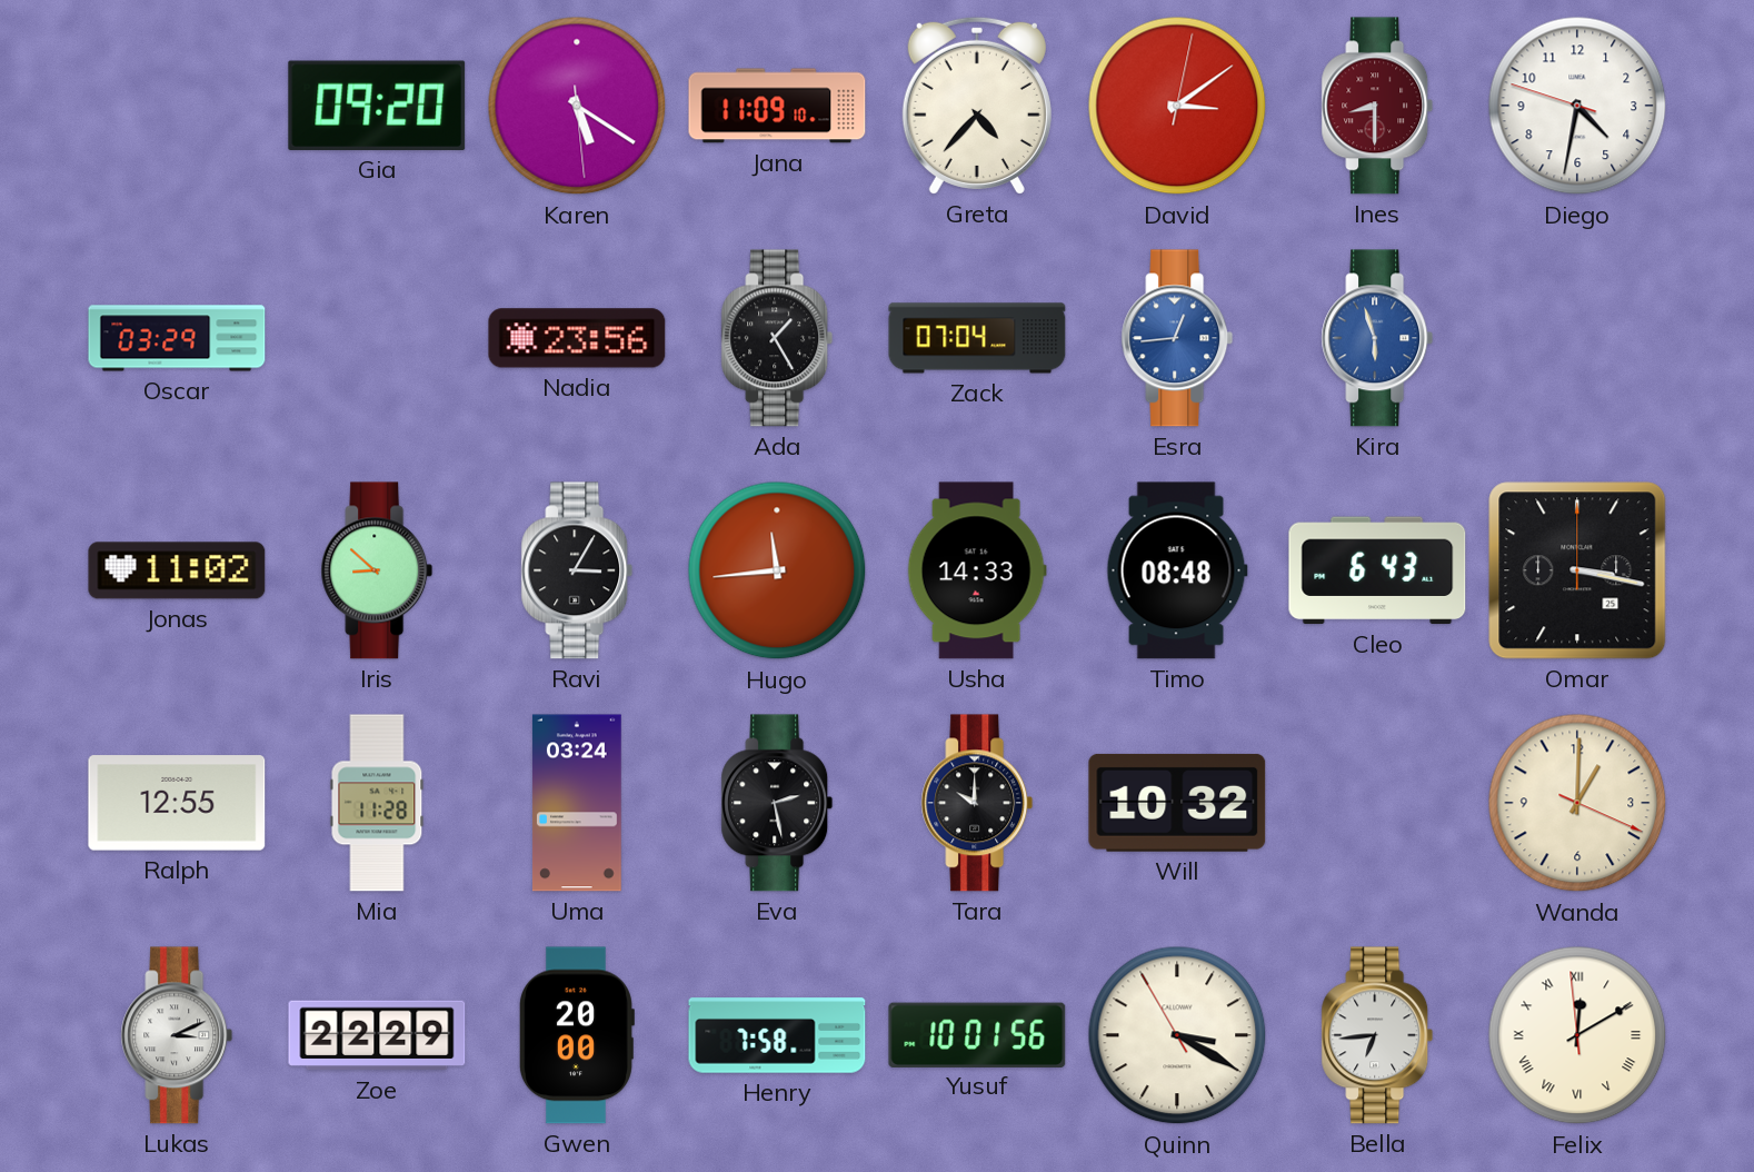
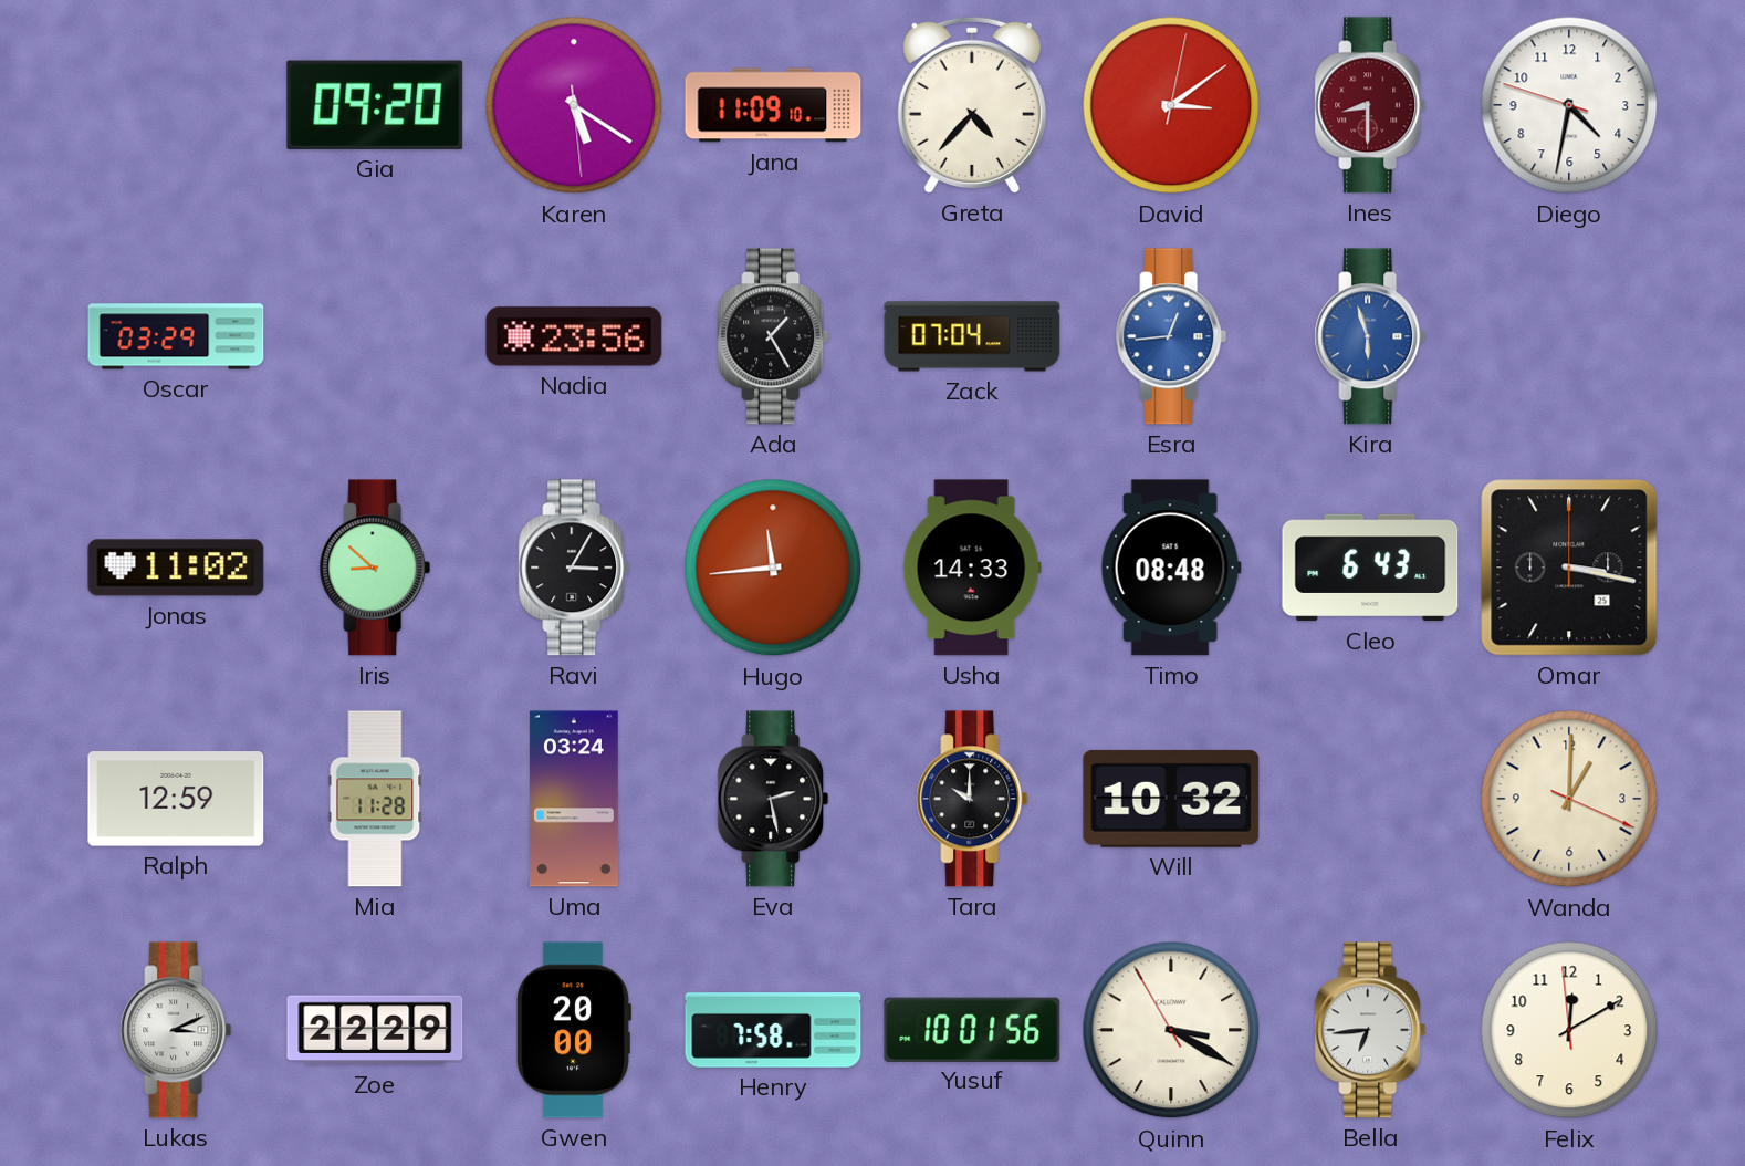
Ralph: 12:55 -> 12:59 (176, 799)
Felix numerals: Roman -> Arabic (1569, 1030)
